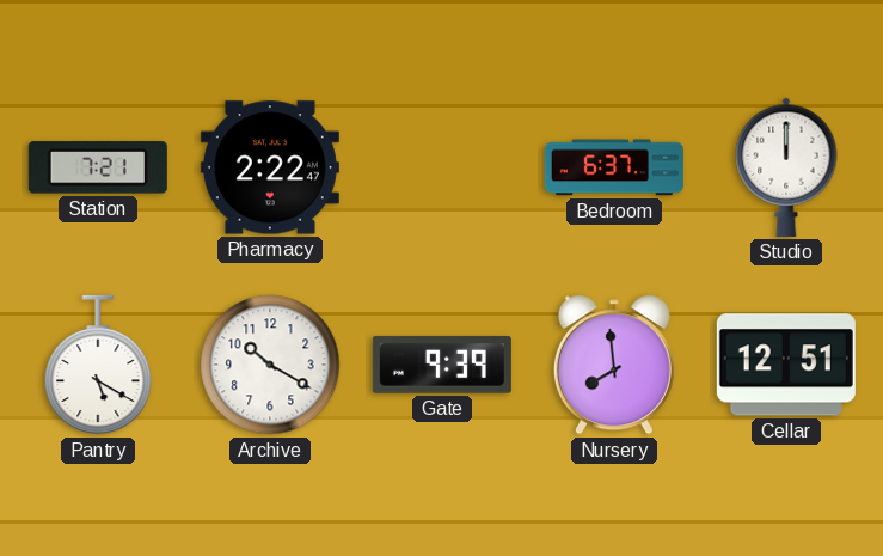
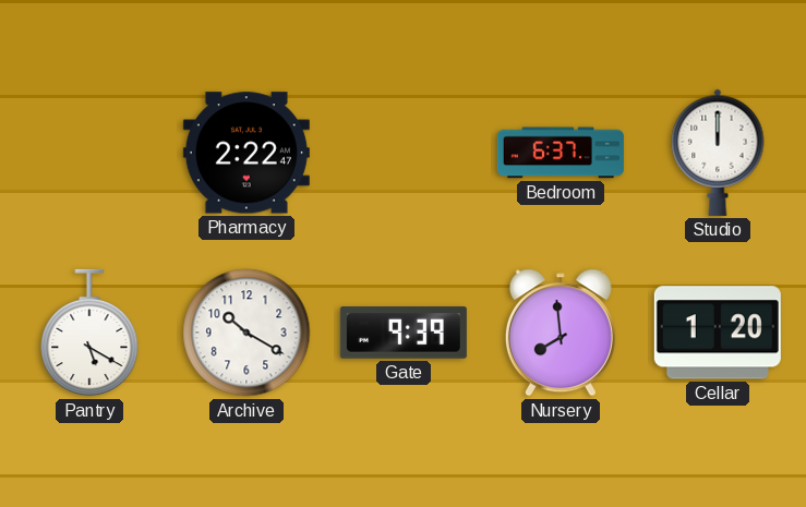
Station: 7:21 -> none (98, 167)
Cellar: 12:51 -> 1:20 (718, 333)
